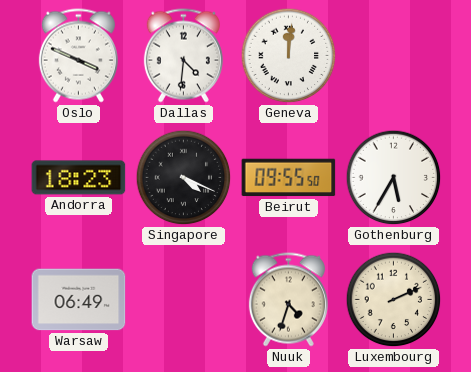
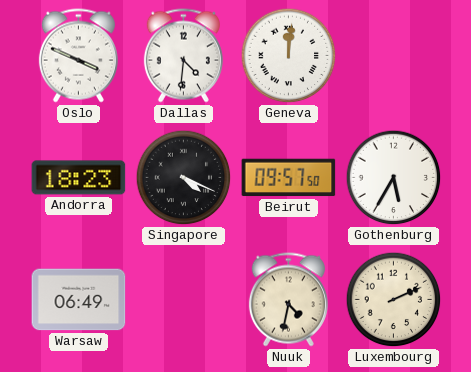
Beirut: 09:55 -> 09:57 (289, 178)
Nuuk: 4:33 -> 4:32 (288, 300)
